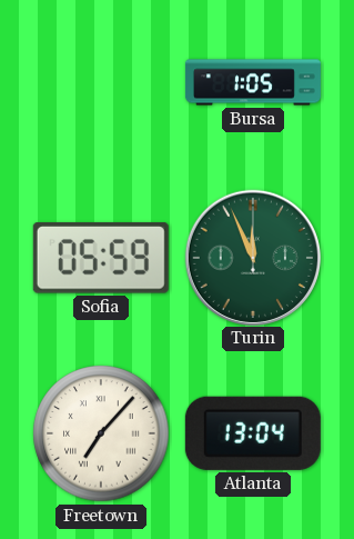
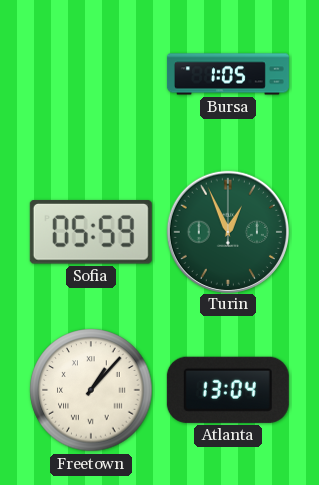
Turin: 11:56 -> 12:56 (227, 231)
Freetown: 7:07 -> 1:07 (91, 390)
